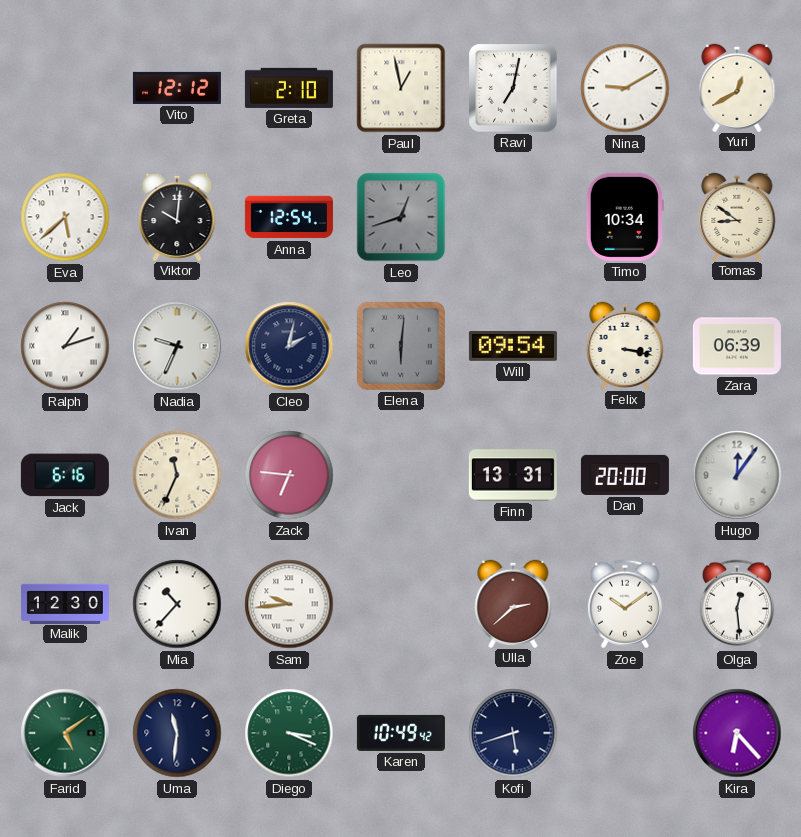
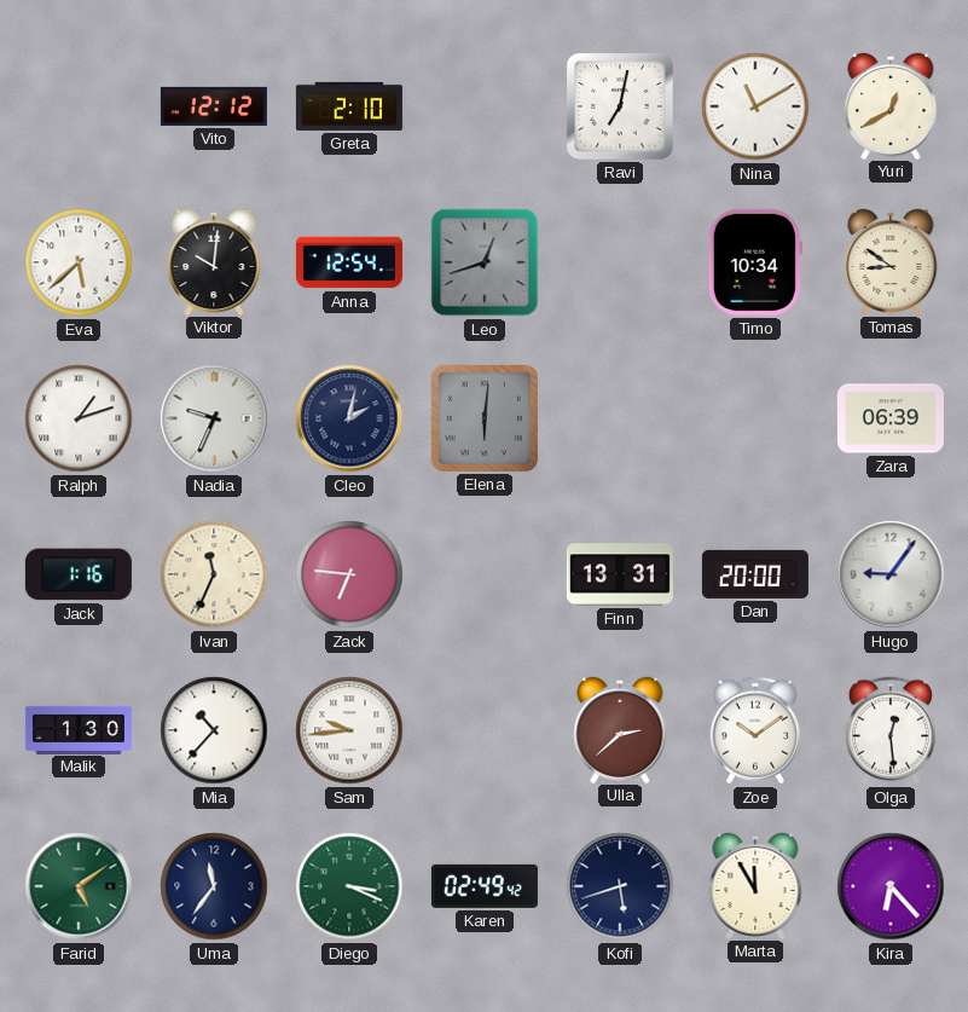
Paul: 12:58 -> none (401, 88)
Nina: 9:10 -> 11:10 (755, 106)
Will: 09:54 -> none (513, 346)
Felix: 3:17 -> none (625, 345)
Jack: 6:16 -> 1:16 (79, 574)
Hugo: 12:06 -> 9:06 (891, 574)
Malik: 12:30 -> 1:30 (79, 729)
Uma: 11:31 -> 11:36 (214, 886)
Karen: 10:49 -> 02:49 (485, 886)
Marta: none -> 11:55 (755, 885)
